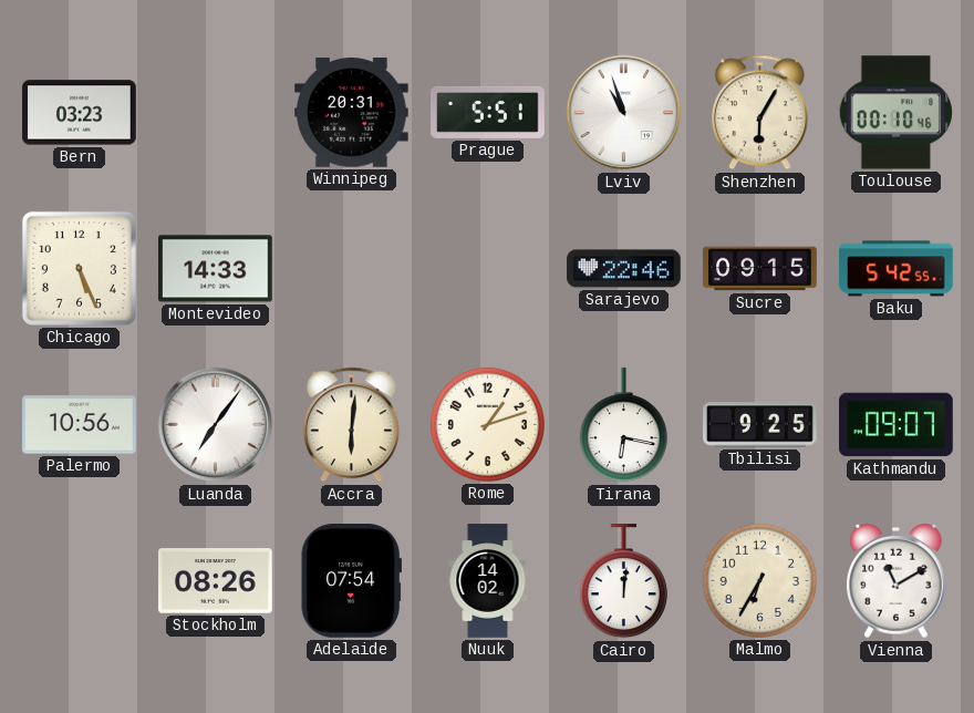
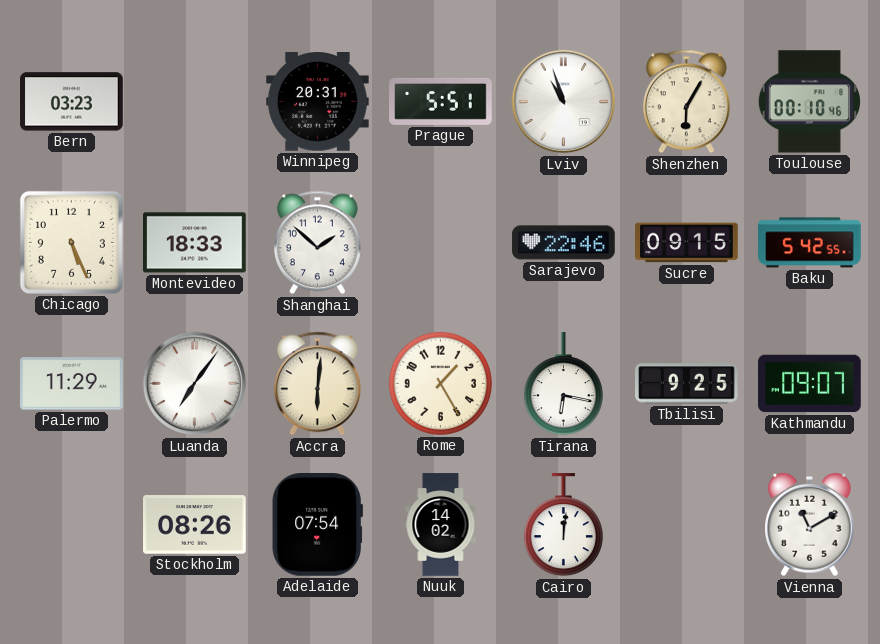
Montevideo: 14:33 -> 18:33 (195, 243)
Shanghai: none -> 1:52 (317, 243)
Palermo: 10:56 -> 11:29 (72, 384)
Rome: 1:12 -> 1:25 (440, 383)
Malmo: 6:35 -> none (759, 580)
